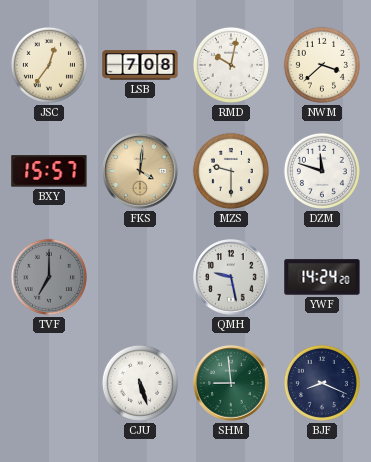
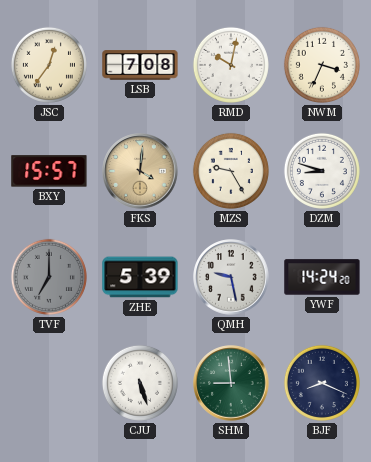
NWM: 3:38 -> 3:34 (322, 65)
MZS: 9:30 -> 9:25 (231, 171)
DZM: 11:48 -> 8:48 (322, 171)
ZHE: none -> 5:39 (140, 277)
